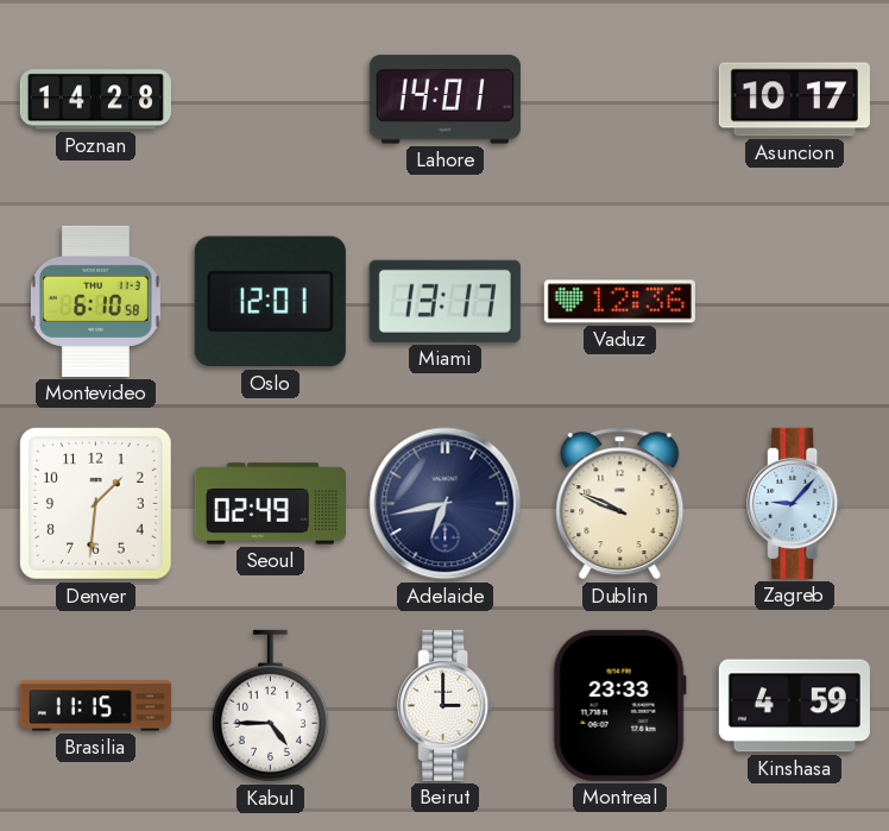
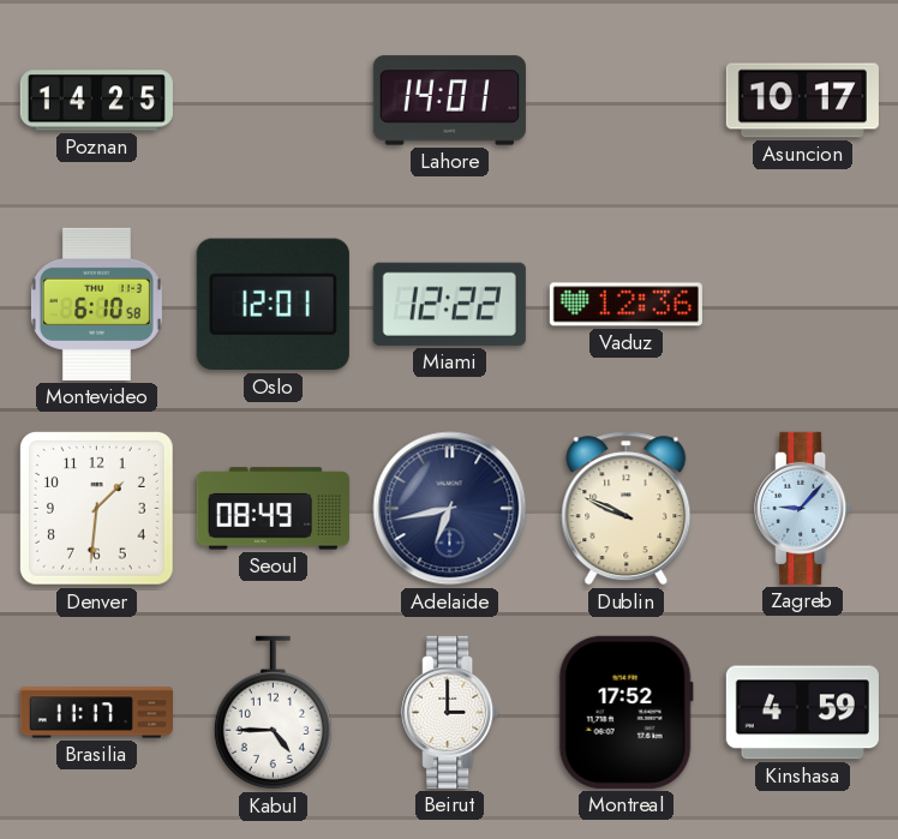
Poznan: 14:28 -> 14:25 (96, 101)
Miami: 13:17 -> 12:22 (449, 304)
Seoul: 02:49 -> 08:49 (273, 509)
Brasilia: 11:15 -> 11:17 (96, 713)
Montreal: 23:33 -> 17:52 (625, 712)
